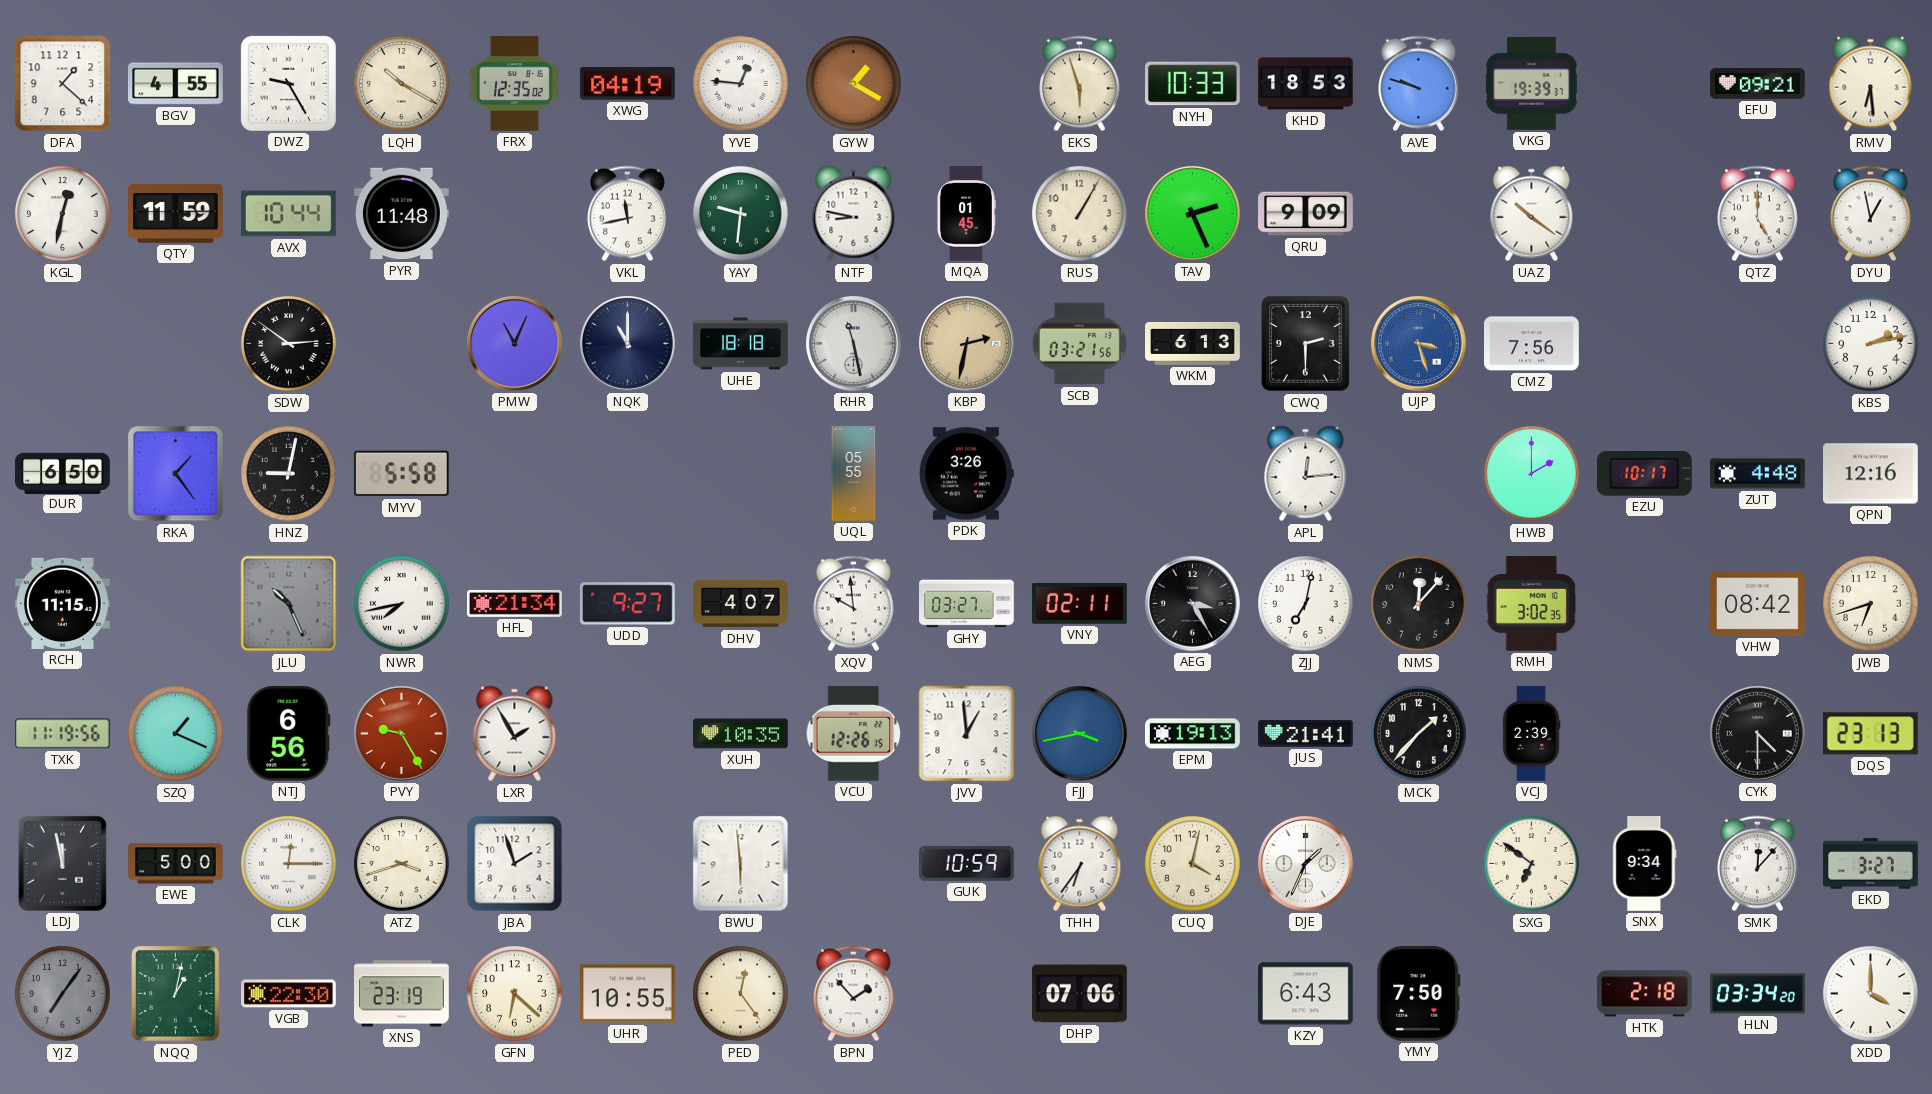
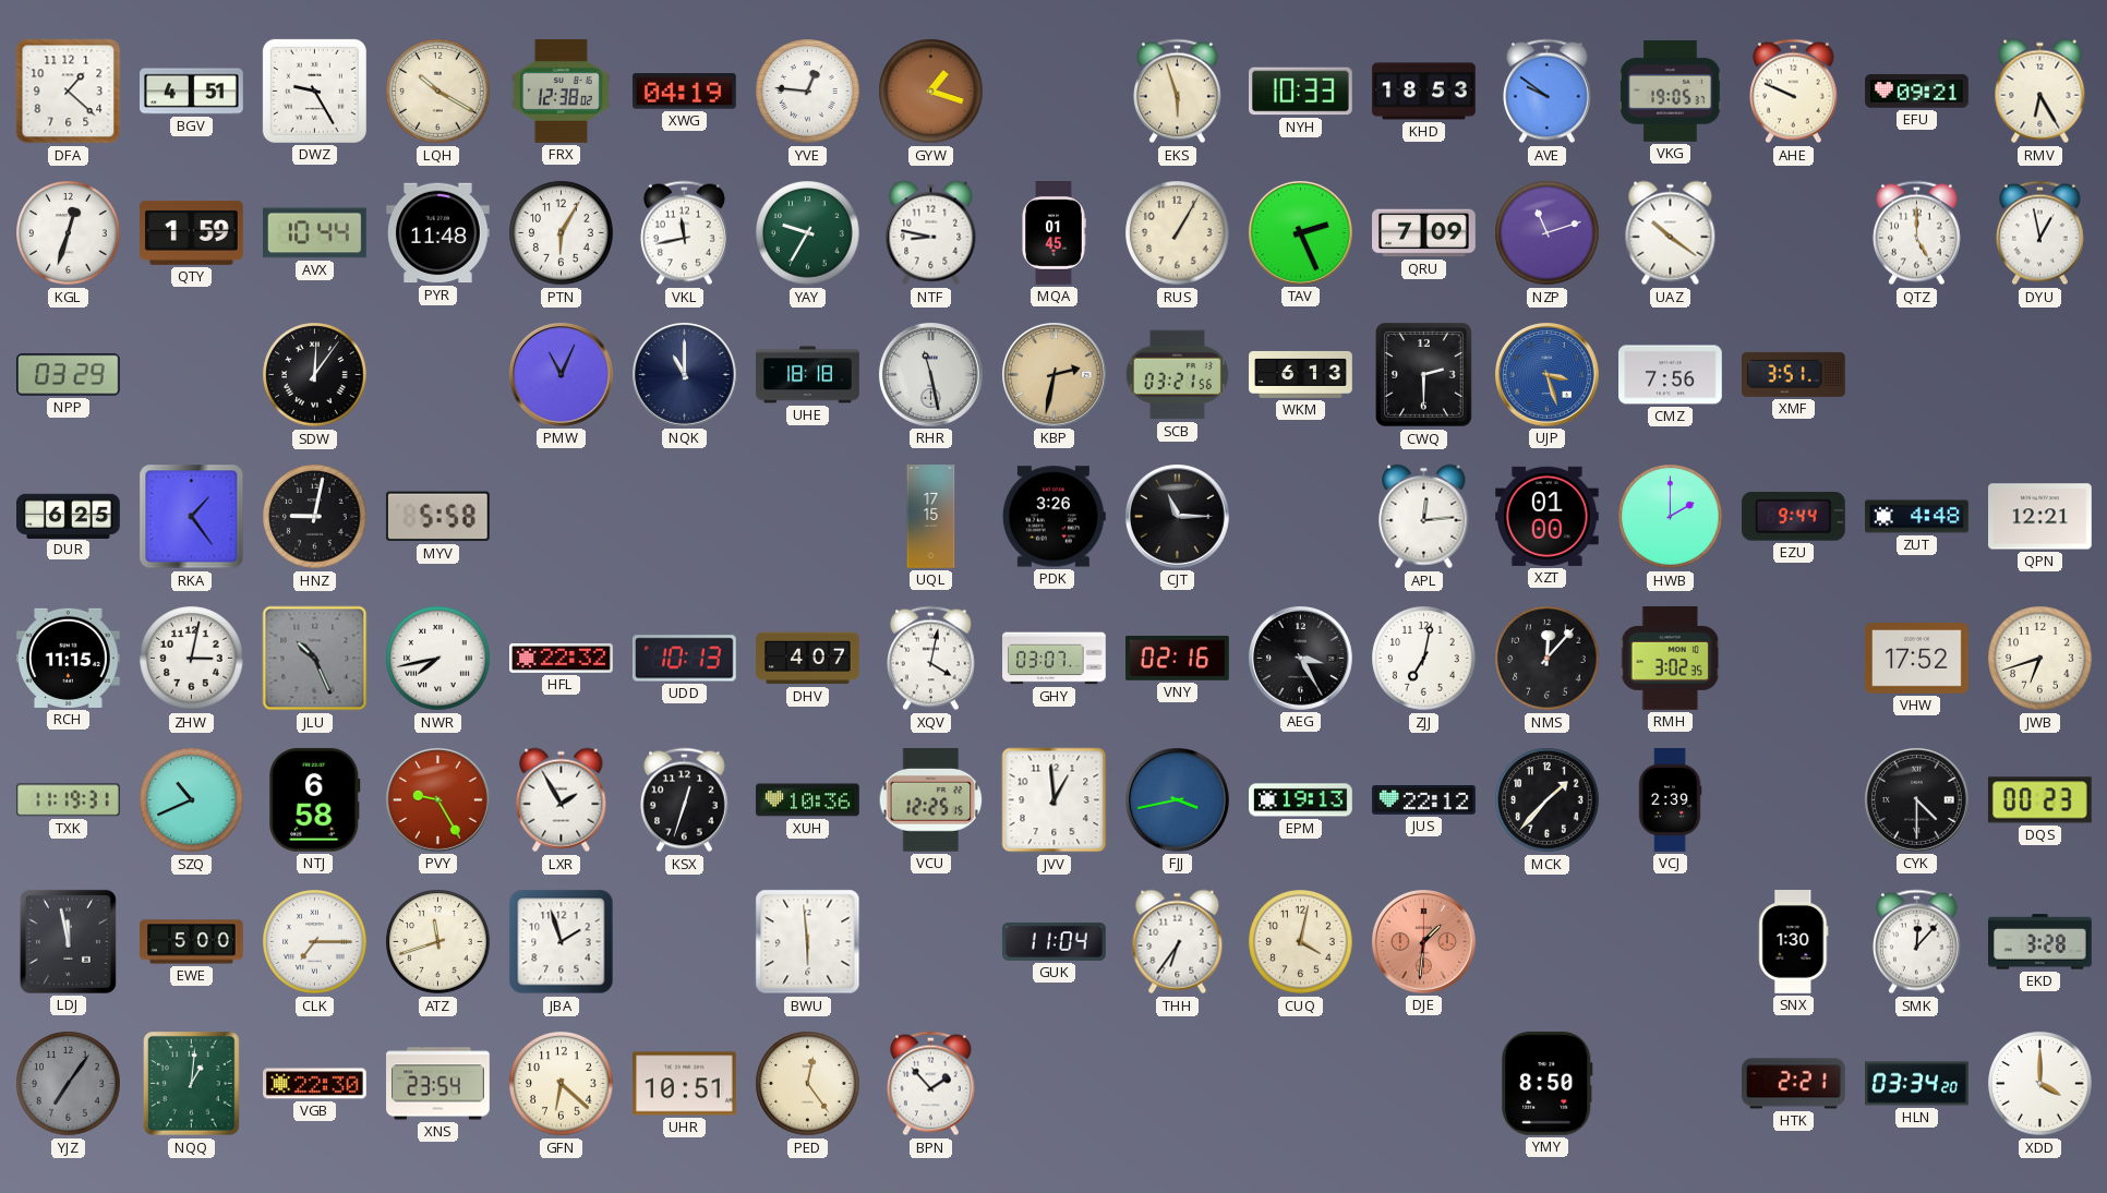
BGV: 4:55 -> 4:51 (192, 92)
FRX: 12:35 -> 12:38 (561, 92)
GYW: 1:20 -> 1:18 (931, 92)
AVE: 9:48 -> 9:51 (1546, 92)
VKG: 19:39 -> 19:05 (1671, 91)
AHE: none -> 9:49 (1793, 92)
RMV: 6:29 -> 6:25 (2040, 92)
KGL: 12:32 -> 12:33 (69, 233)
QTY: 11:59 -> 1:59 (192, 232)
PTN: none -> 6:05 (562, 233)
YAY: 9:31 -> 9:35 (808, 233)
QRU: 9:09 -> 7:09 (1424, 233)
NZP: none -> 11:12 (1548, 233)
NPP: none -> 03:29 (68, 375)
SDW: 2:51 -> 12:06 (315, 375)
XMF: none -> 3:51 (1794, 374)
KBS: 2:13 -> none (1871, 344)
DUR: 6:50 -> 6:25 (69, 516)
UQL: 05:55 -> 17:15 (931, 517)
CJT: none -> 11:15 (1178, 517)
XZT: none -> 01:00 (1548, 516)
EZU: 10:17 -> 9:44 (1793, 517)
QPN: 12:16 -> 12:21 (2040, 517)
ZHW: none -> 3:02 (192, 659)
HFL: 21:34 -> 22:32 (562, 658)
UDD: 9:27 -> 10:13 (684, 659)
XQV: 9:59 -> 4:02 (930, 659)
GHY: 03:27 -> 03:07 (1055, 659)
VNY: 02:11 -> 02:16 (1178, 658)
VHW: 08:42 -> 17:52 (1917, 659)
TXK: 11:19:56 -> 11:19:31 (68, 800)
SZQ: 1:19 -> 10:41 (192, 800)
NTJ: 6:56 -> 6:58 (315, 799)
KSX: none -> 12:33 (684, 800)
XUH: 10:35 -> 10:36 (808, 800)
VCU: 12:26 -> 12:25 (931, 799)
JUS: 21:41 -> 22:12 (1424, 800)
DQS: 23:13 -> 00:23 (2039, 800)
CLK: 12:15 -> 7:15 (315, 942)
ATZ: 3:42 -> 11:42 (438, 942)
GUK: 10:59 -> 11:04 (1055, 941)
DJE: 1:34 -> 1:31 (1424, 942)
DJE dial: white -> salmon (1424, 942)
SXG: 6:51 -> none (1532, 864)
SNX: 9:34 -> 1:30 (1794, 942)
EKD: 3:27 -> 3:28 (2040, 942)
NQQ: 1:02 -> 1:01 (192, 1084)
XNS: 23:19 -> 23:54 (438, 1084)
UHR: 10:55 -> 10:51 (685, 1084)
DHP: 07:06 -> none (1080, 994)
KZY: 6:43 -> none (1306, 994)
YMY: 7:50 -> 8:50 (1548, 1083)
HTK: 2:18 -> 2:21 (1794, 1084)
